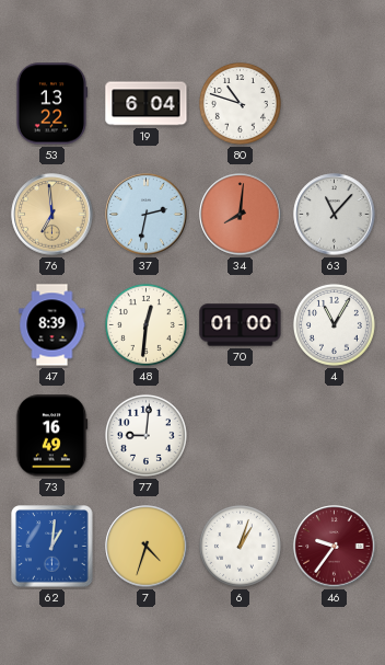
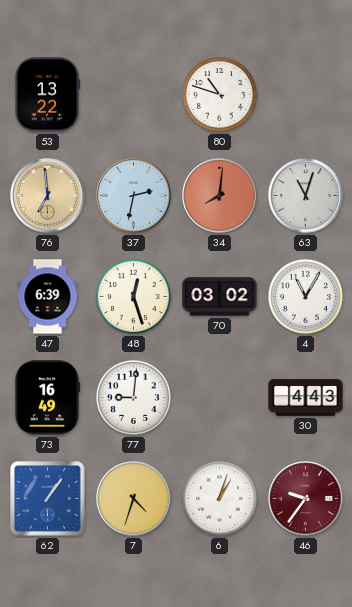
19: 6:04 -> none (147, 104)
63: 11:07 -> 11:03 (306, 196)
47: 8:39 -> 6:39 (48, 297)
48: 12:31 -> 12:27 (133, 296)
70: 01:00 -> 03:02 (220, 297)
30: none -> 4:43 (306, 398)
62: 1:01 -> 1:06 (48, 499)
